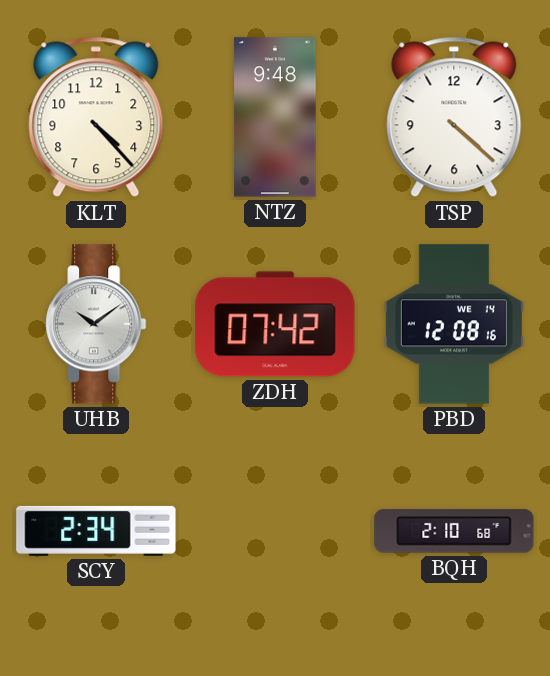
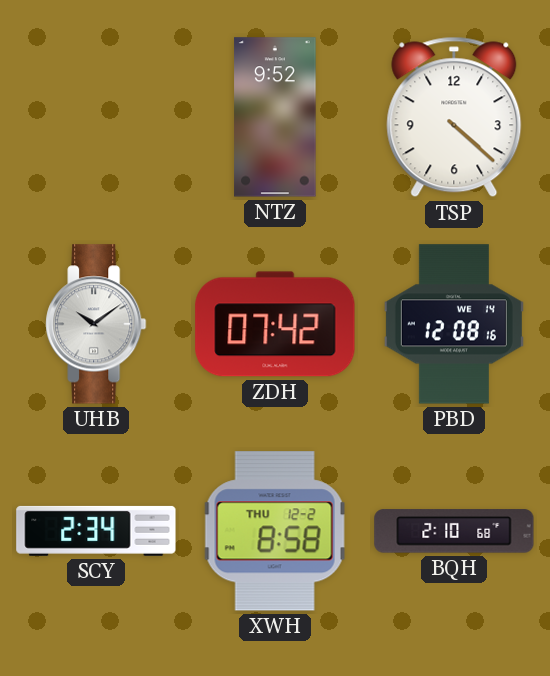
KLT: 4:23 -> none (96, 117)
NTZ: 9:48 -> 9:52 (275, 117)
XWH: none -> 8:58 (275, 531)
